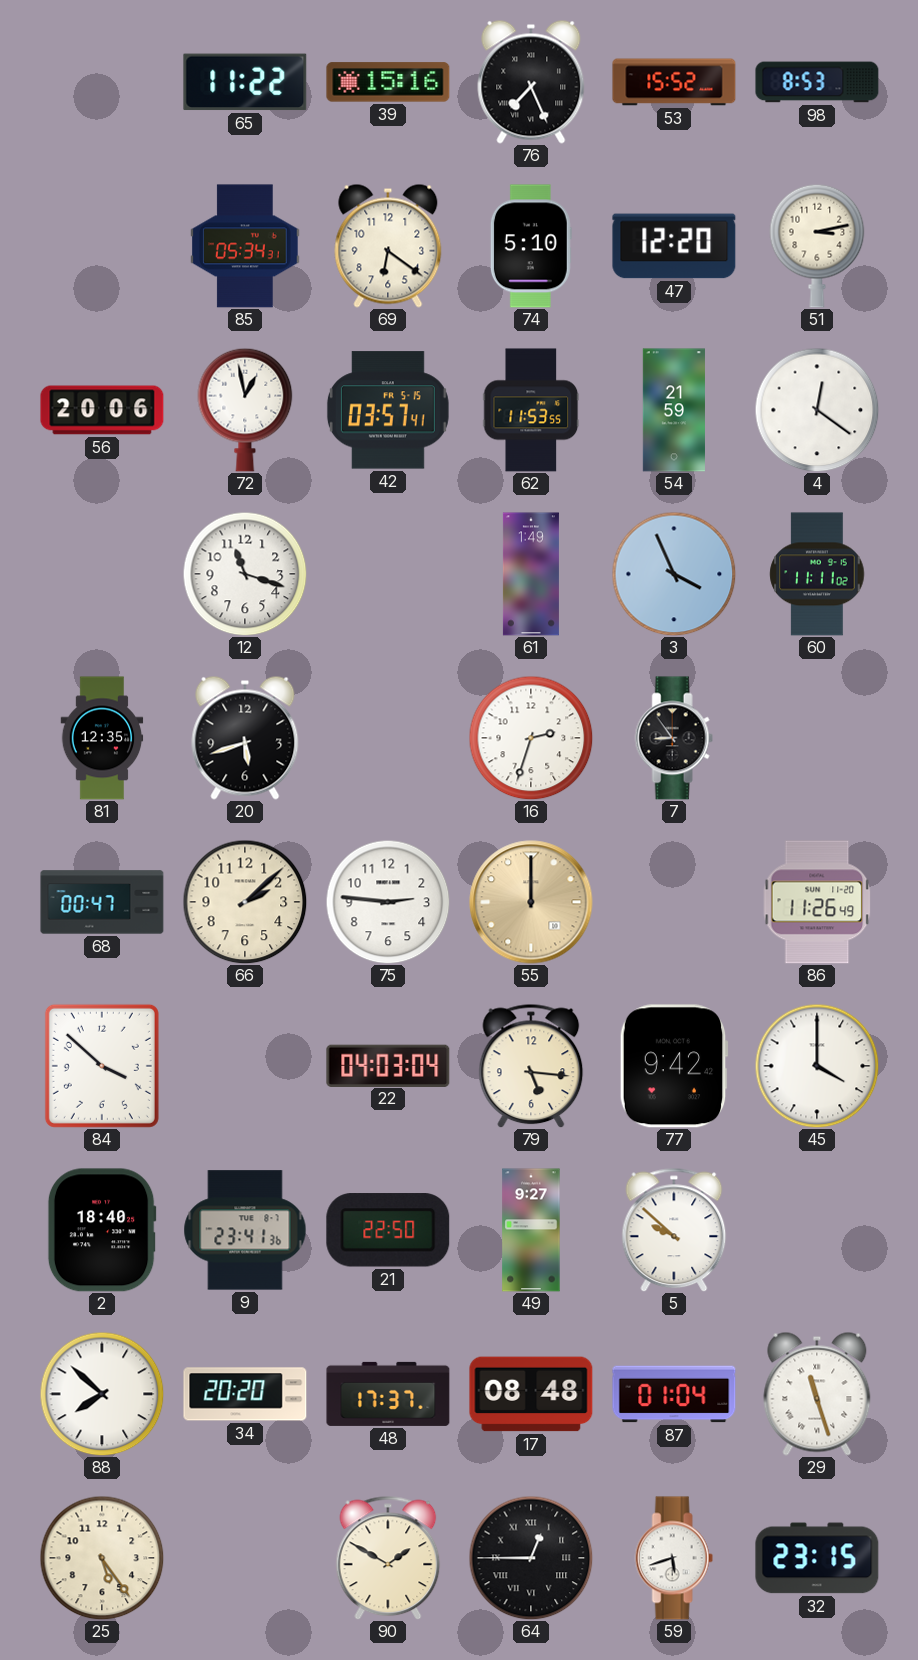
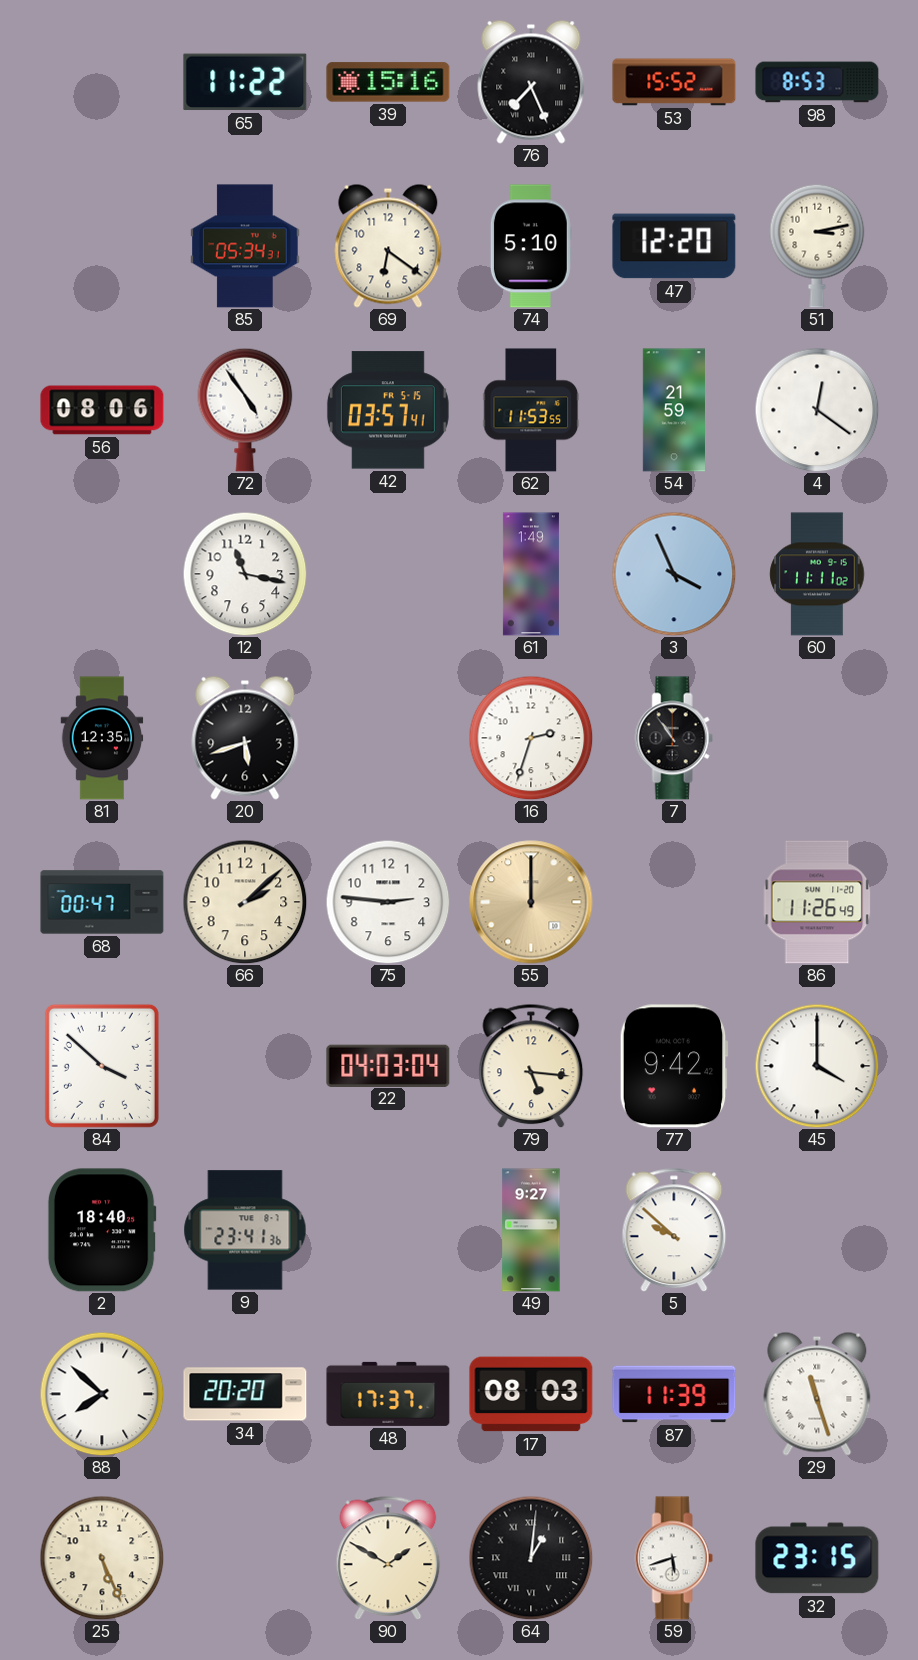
56: 20:06 -> 08:06 (102, 410)
72: 12:58 -> 4:54 (245, 410)
12: 11:18 -> 11:17 (245, 574)
7: 8:54 -> 10:54 (674, 738)
21: 22:50 -> none (388, 1230)
17: 08:48 -> 08:03 (531, 1394)
87: 01:04 -> 11:39 (674, 1394)
25: 5:24 -> 5:26 (102, 1558)
64: 12:45 -> 1:01 (531, 1558)
